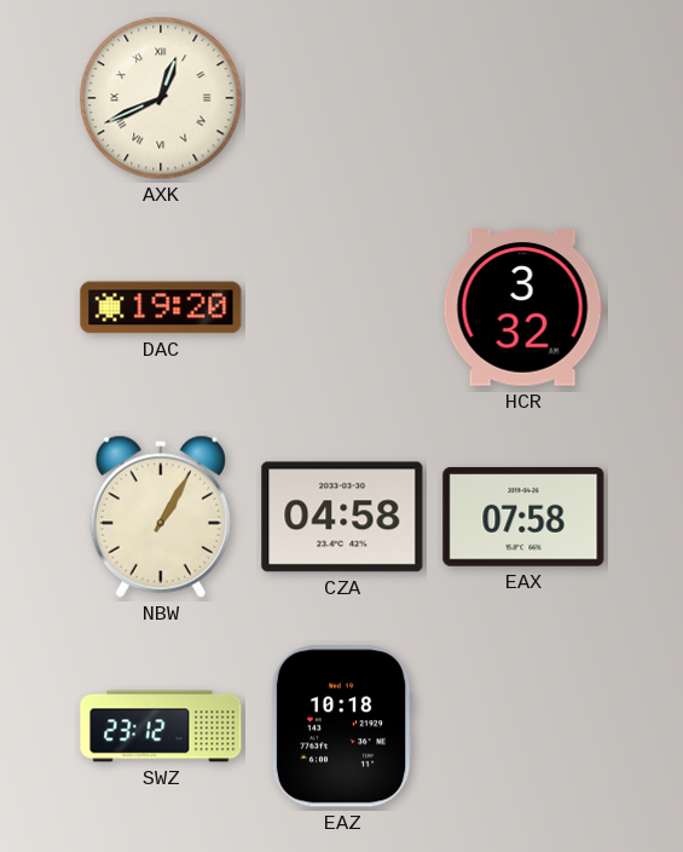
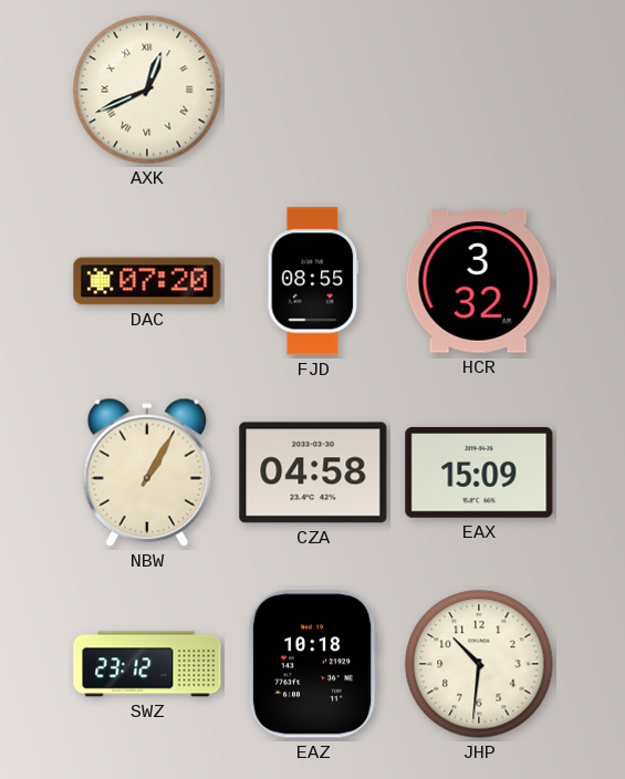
DAC: 19:20 -> 07:20 (147, 281)
FJD: none -> 08:55 (313, 281)
EAX: 07:58 -> 15:09 (479, 472)
JHP: none -> 10:31 (479, 664)
